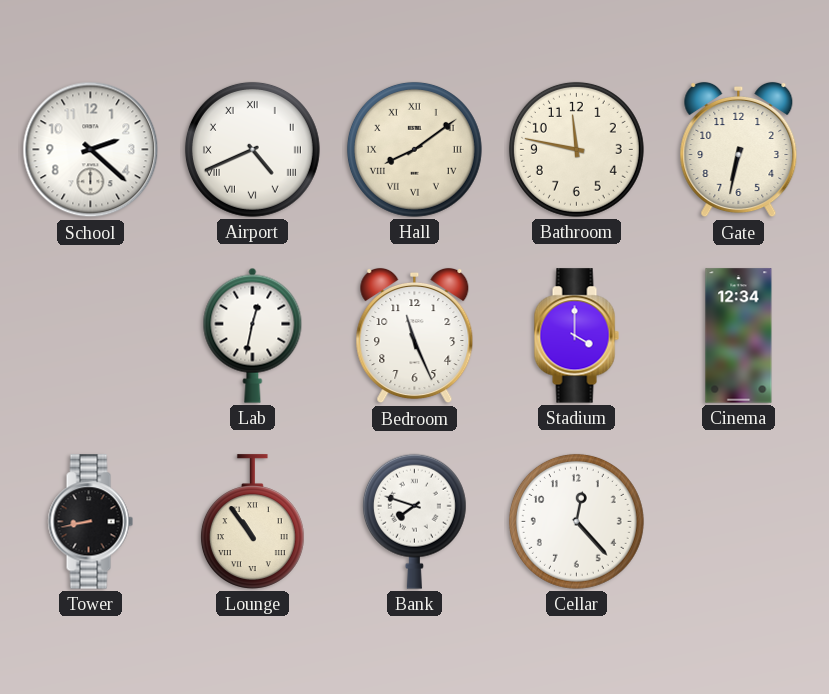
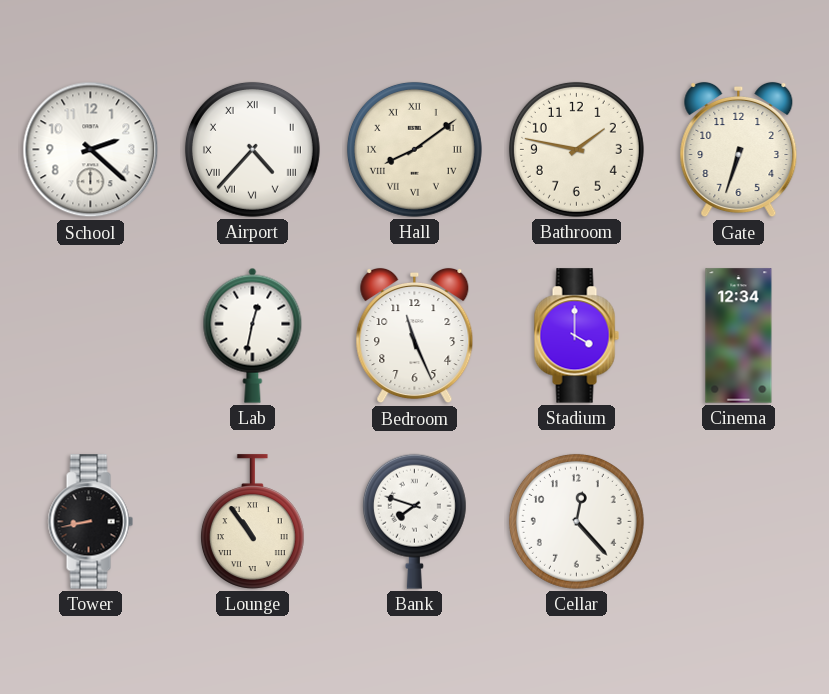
Airport: 4:41 -> 4:37 (252, 149)
Bathroom: 11:47 -> 1:47 (576, 149)
Gate: 6:32 -> 6:33 (739, 150)
